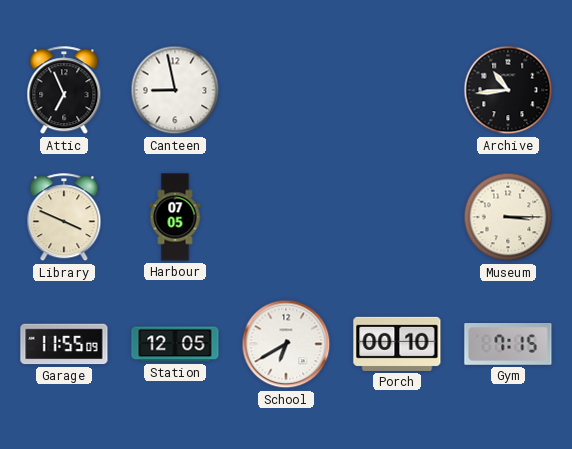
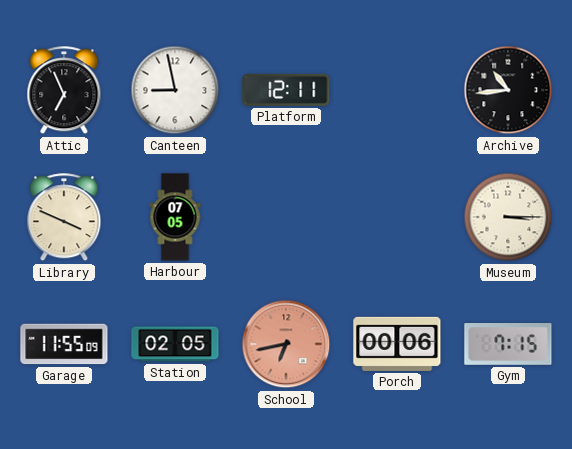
Platform: none -> 12:11 (286, 90)
Station: 12:05 -> 02:05 (175, 344)
School: 6:40 -> 6:43 (286, 344)
School dial: white -> salmon (286, 344)
Porch: 00:10 -> 00:06 (397, 344)
